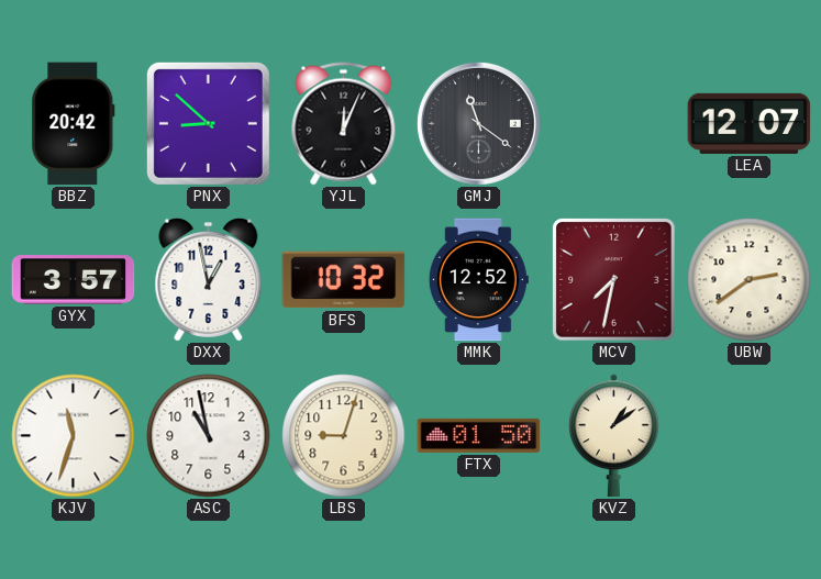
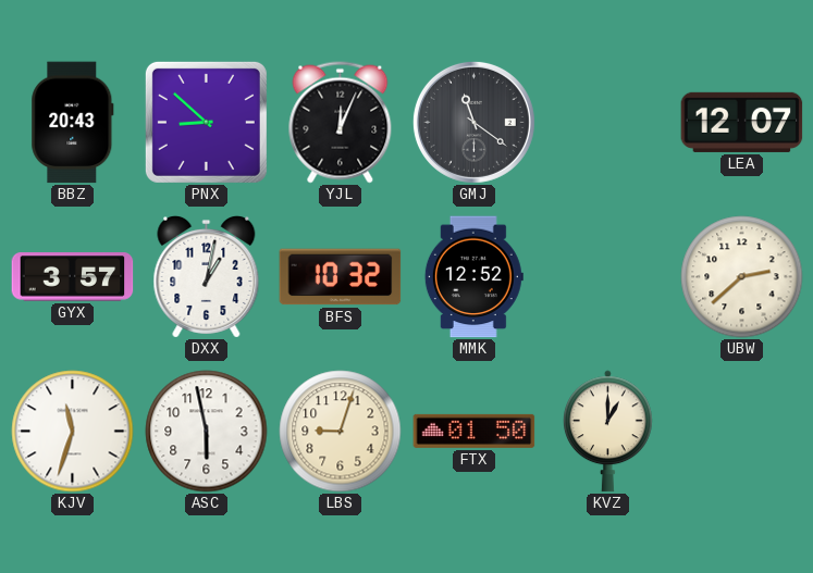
BBZ: 20:42 -> 20:43 (73, 123)
DXX: 12:58 -> 1:02 (207, 276)
MCV: 7:32 -> none (614, 280)
UBW: 2:39 -> 2:38 (742, 277)
ASC: 10:58 -> 5:58 (207, 432)
KVZ: 1:09 -> 1:00 (607, 432)
